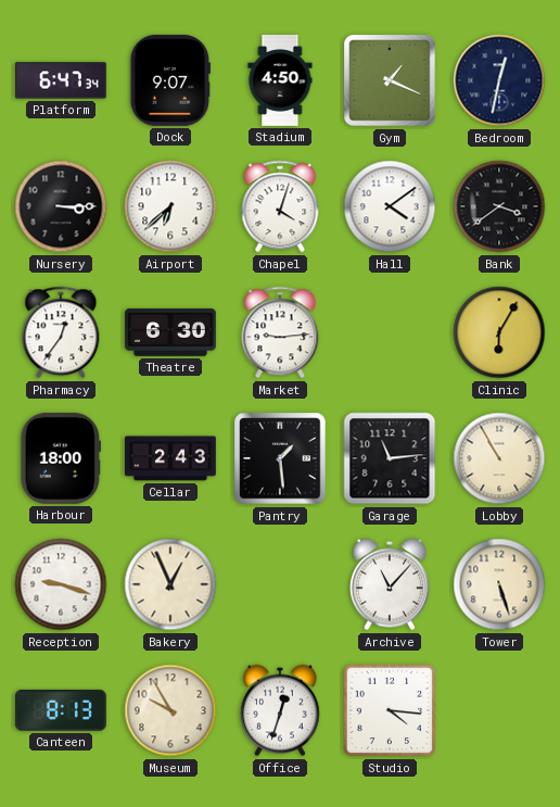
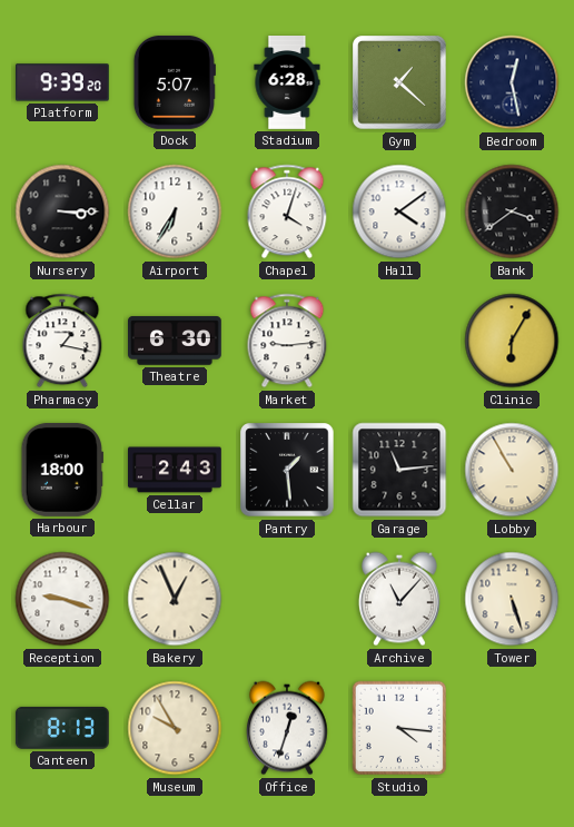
Platform: 6:47 -> 9:39 (63, 82)
Dock: 9:07 -> 5:07 (175, 82)
Stadium: 4:50 -> 6:28 (287, 83)
Gym: 1:19 -> 1:22 (399, 82)
Bedroom: 12:32 -> 12:28 (512, 82)
Airport: 6:38 -> 6:35 (175, 211)
Pharmacy: 12:36 -> 1:17 (62, 341)
